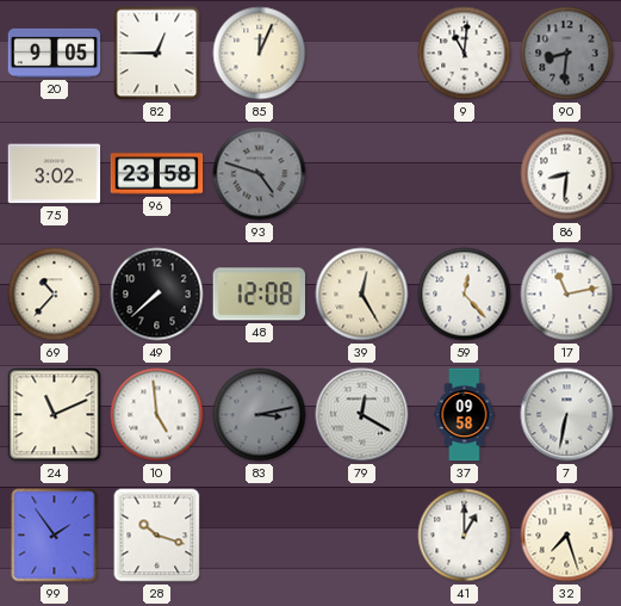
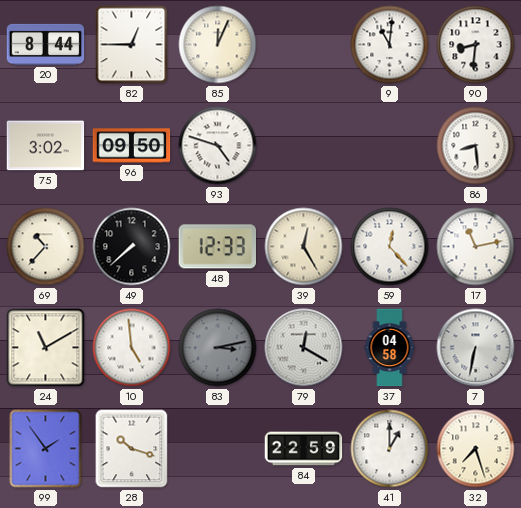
20: 9:05 -> 8:44 (46, 44)
90 dial: grey -> white (476, 45)
96: 23:58 -> 09:50 (132, 146)
93 dial: grey -> white (218, 146)
86: 8:31 -> 8:29 (476, 146)
48: 12:08 -> 12:33 (217, 247)
24: 11:11 -> 11:10 (46, 348)
37: 09:58 -> 04:58 (390, 348)
84: none -> 22:59 (304, 449)
